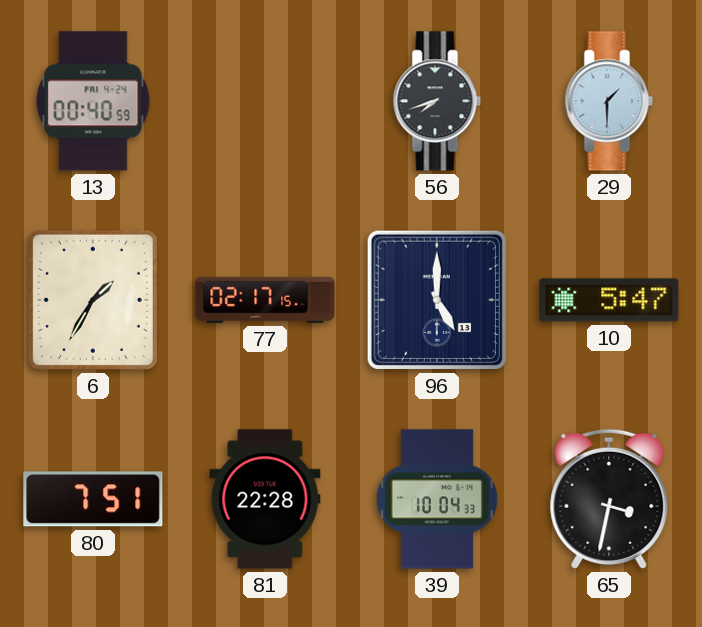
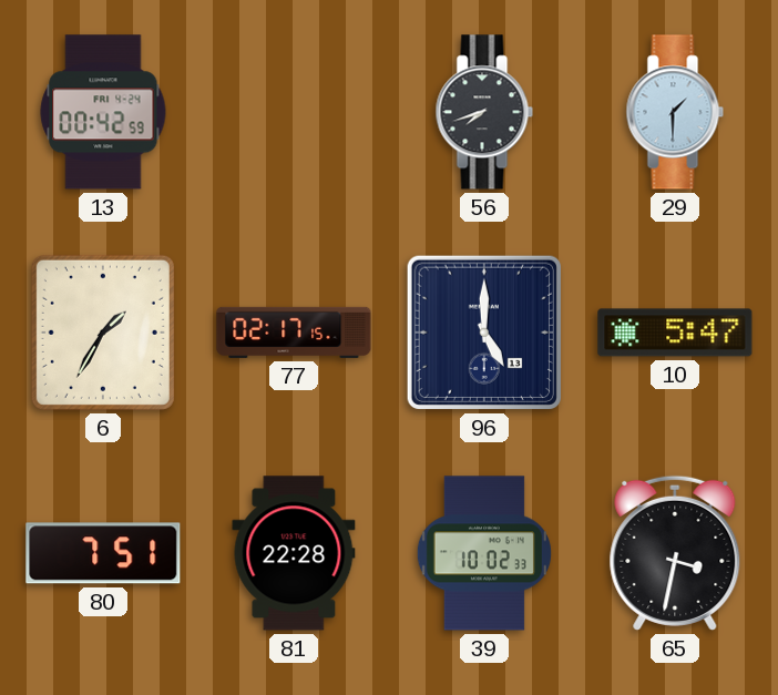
13: 00:40 -> 00:42 (103, 112)
39: 10:04 -> 10:02 (484, 553)
